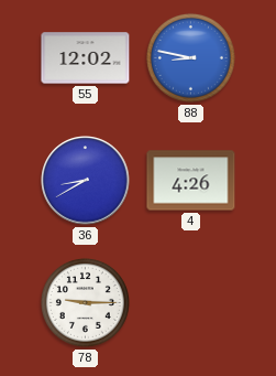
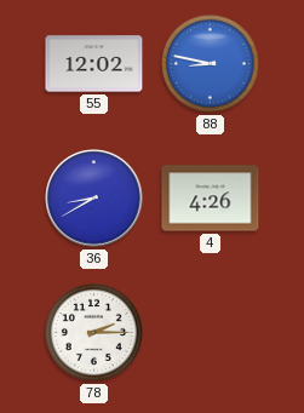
78: 9:15 -> 2:15 (93, 332)
